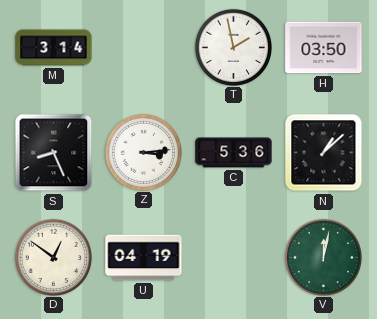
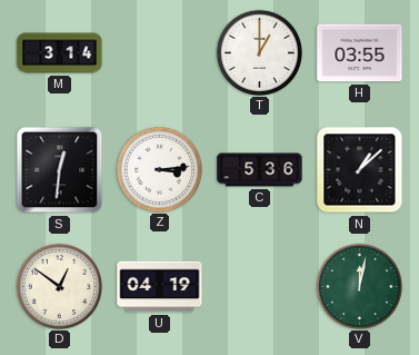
T: 1:58 -> 1:00 (259, 52)
H: 03:50 -> 03:55 (360, 53)
S: 8:26 -> 12:31 (60, 170)
